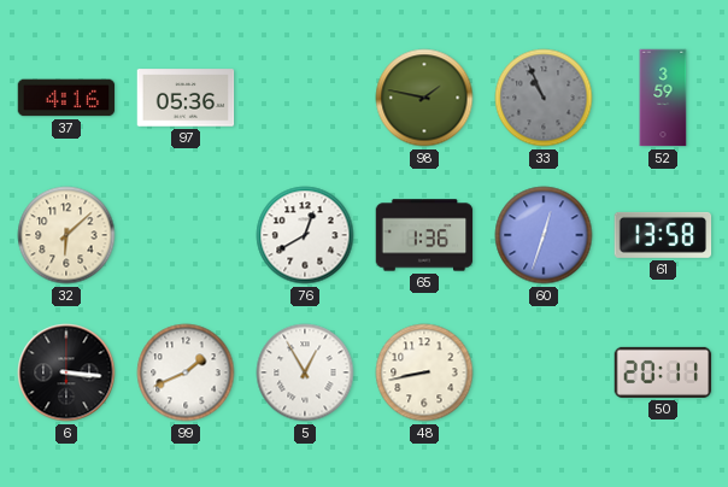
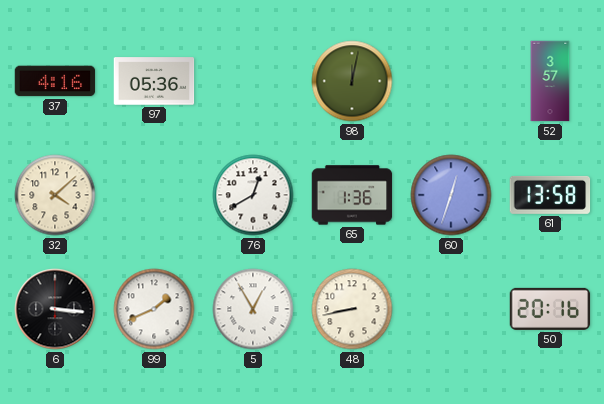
98: 1:47 -> 12:02 (352, 81)
33: 10:56 -> none (544, 98)
52: 3:59 -> 3:57 (550, 81)
32: 6:08 -> 4:08 (55, 195)
50: 20:11 -> 20:16 (550, 309)
